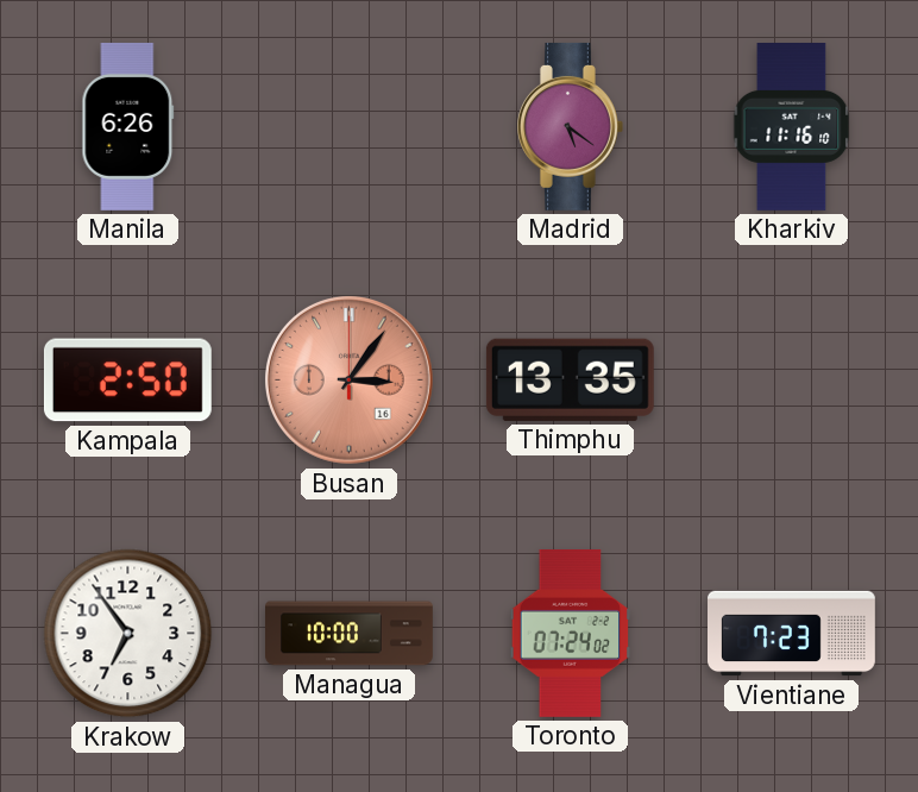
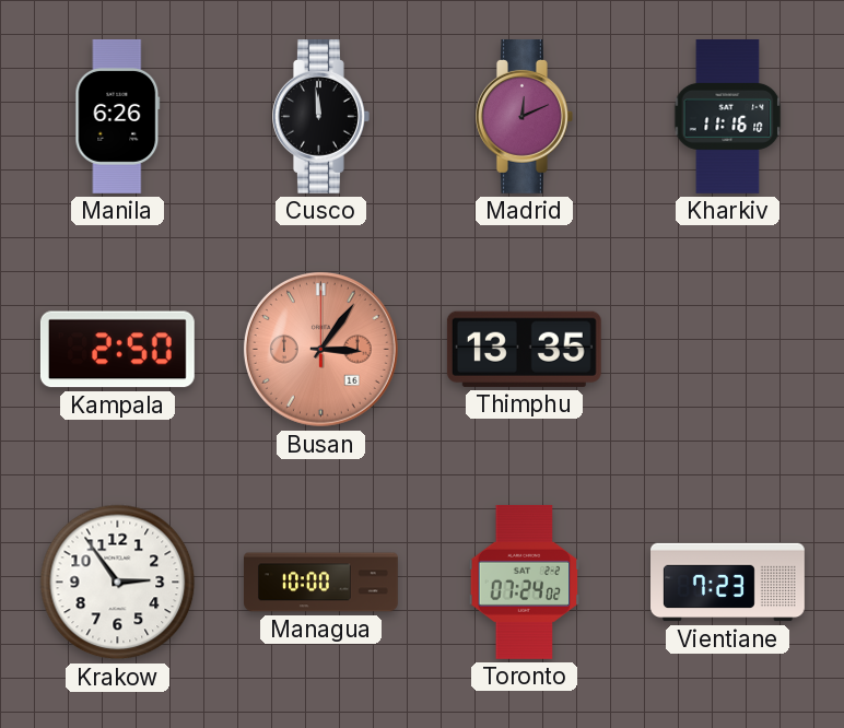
Cusco: none -> 11:59 (321, 116)
Madrid: 5:21 -> 12:11 (525, 116)
Krakow: 6:54 -> 2:54 (118, 583)
